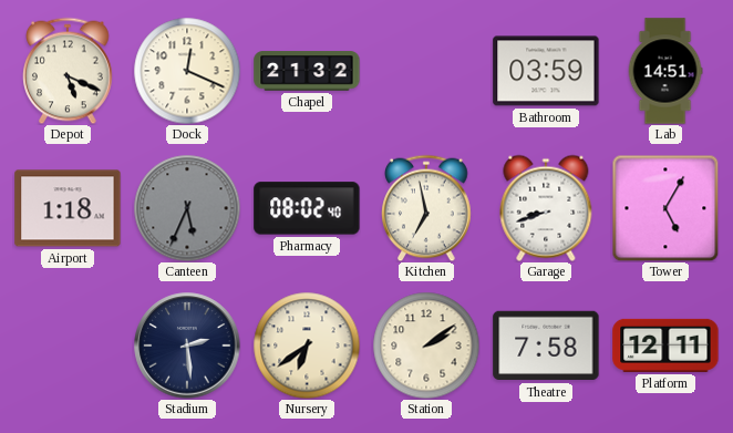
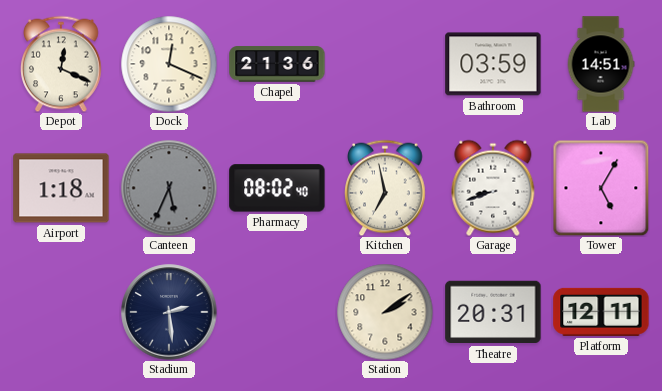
Depot: 5:19 -> 12:19 (61, 64)
Chapel: 21:32 -> 21:36 (277, 64)
Nursery: 6:39 -> none (307, 346)
Theatre: 7:58 -> 20:31 (493, 312)
